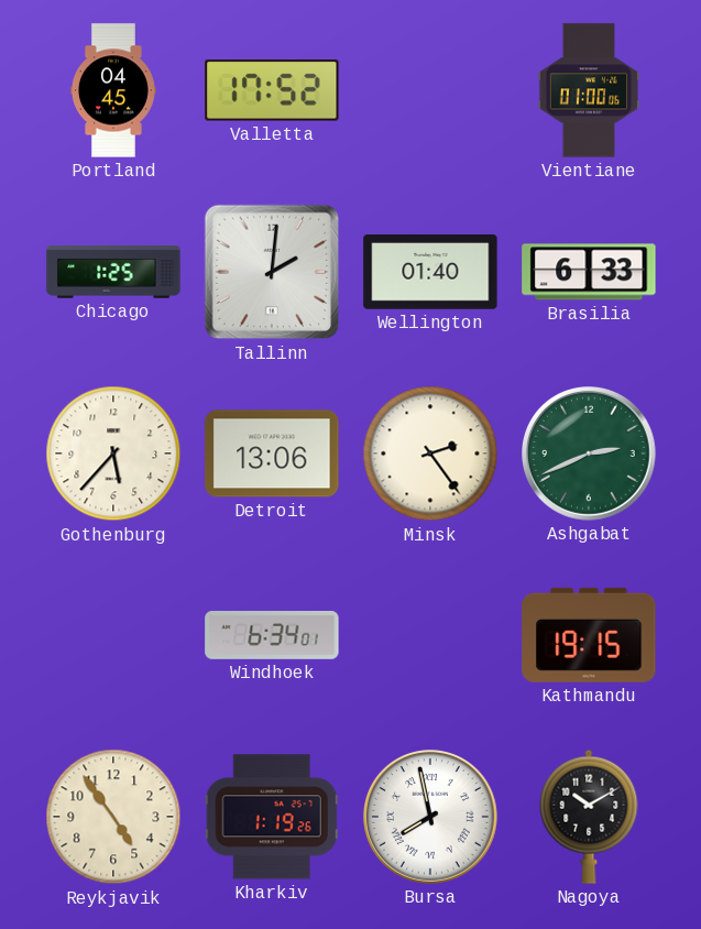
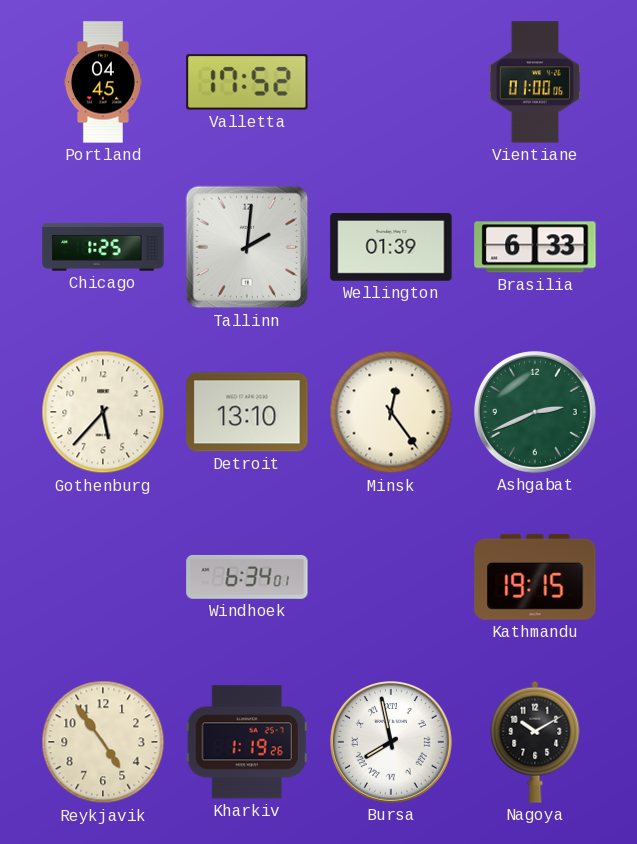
Wellington: 01:40 -> 01:39 (391, 248)
Detroit: 13:06 -> 13:10 (247, 412)
Minsk: 2:24 -> 12:24 (391, 412)
